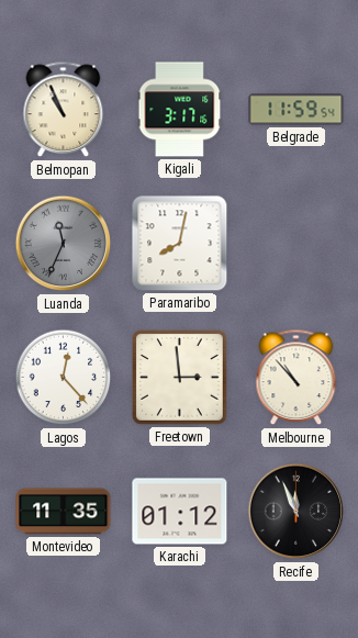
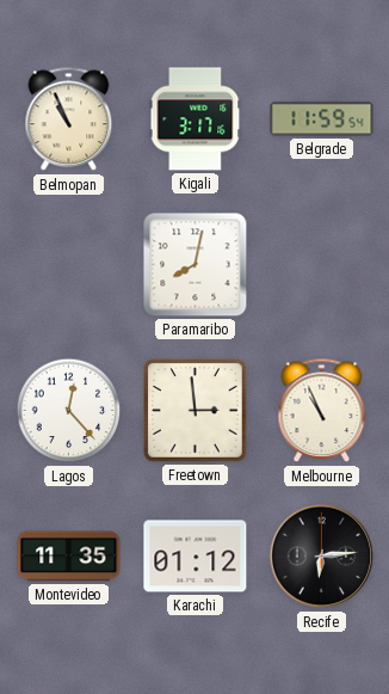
Luanda: 11:34 -> none (64, 244)
Melbourne: 10:53 -> 10:56 (322, 411)
Recife: 11:56 -> 6:14 (322, 557)
